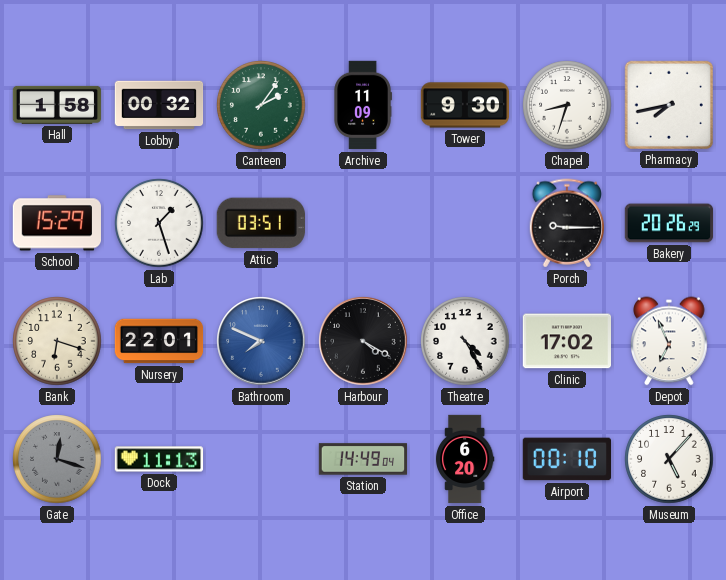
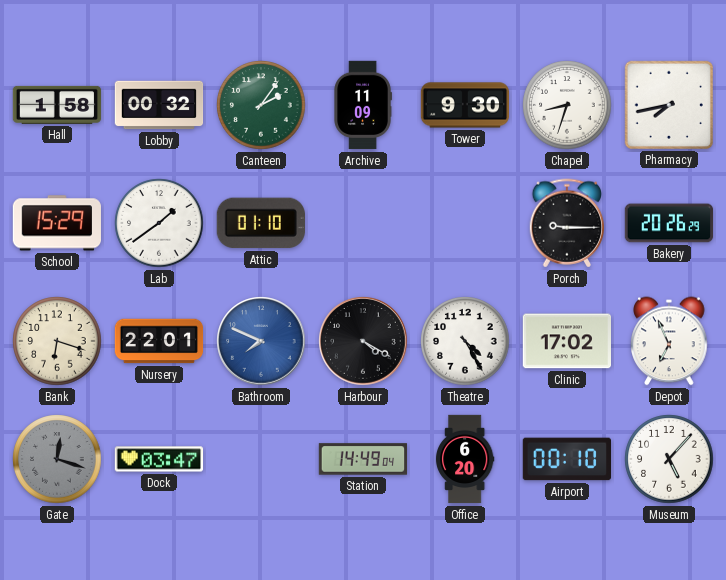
Lab: 1:27 -> 1:39 (159, 223)
Attic: 03:51 -> 01:10 (261, 223)
Dock: 11:13 -> 03:47 (159, 459)
